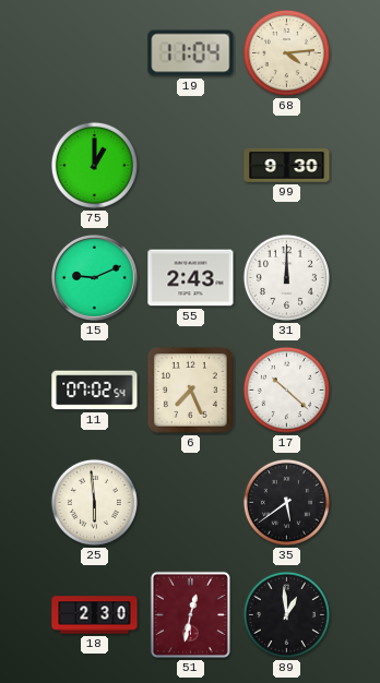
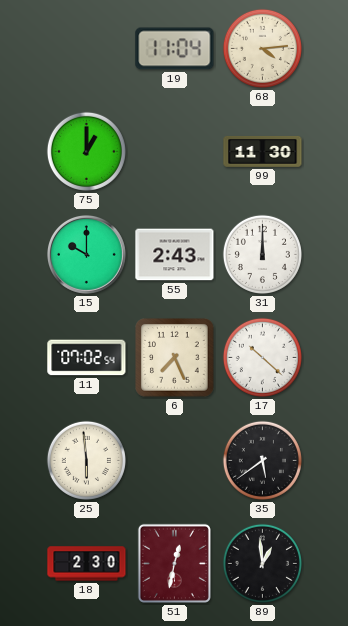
99: 9:30 -> 11:30 (263, 151)
15: 9:11 -> 10:00 (87, 255)
